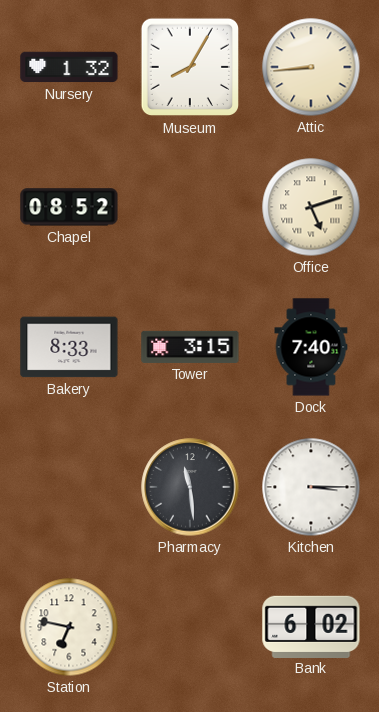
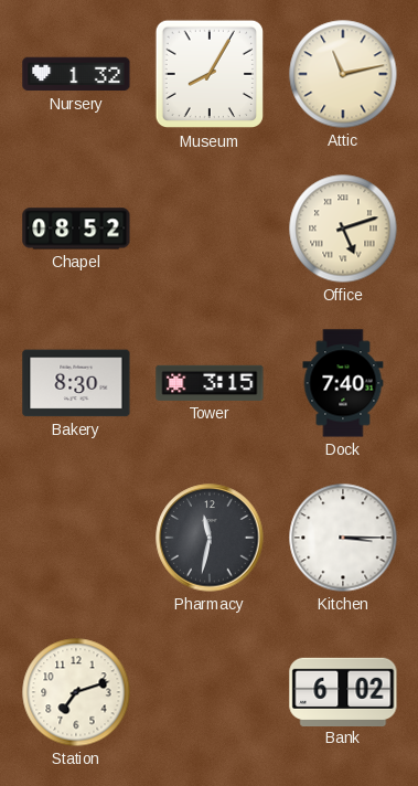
Attic: 8:44 -> 11:13 (343, 74)
Bakery: 8:33 -> 8:30 (76, 383)
Pharmacy: 11:29 -> 11:32 (210, 538)
Station: 6:47 -> 7:12 (76, 692)
